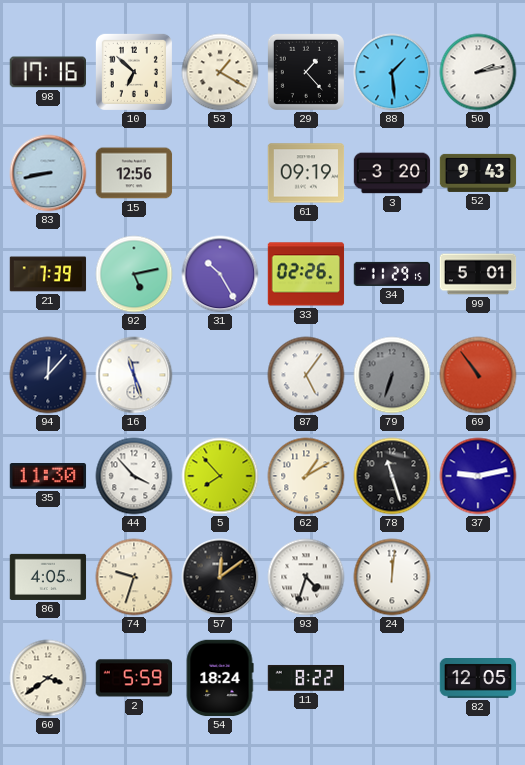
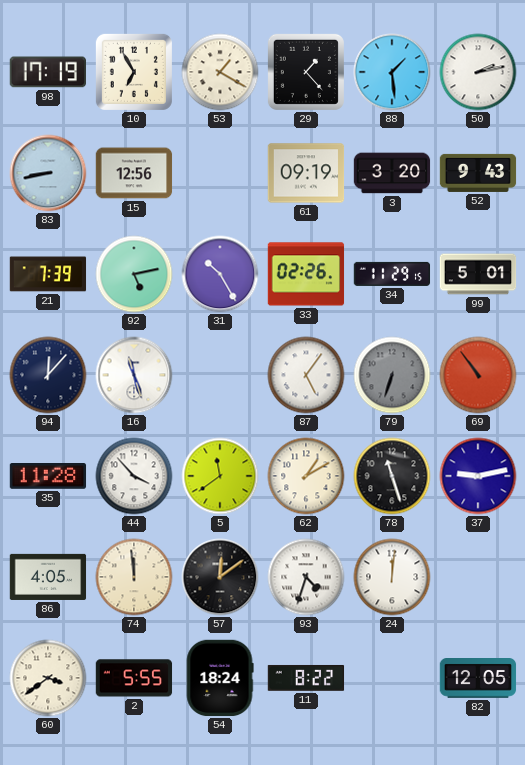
98: 17:16 -> 17:19 (47, 72)
10: 6:52 -> 6:55 (134, 72)
35: 11:30 -> 11:28 (48, 477)
5: 7:53 -> 11:39 (220, 476)
74: 9:33 -> 11:59 (134, 577)
2: 5:59 -> 5:55 (134, 678)
